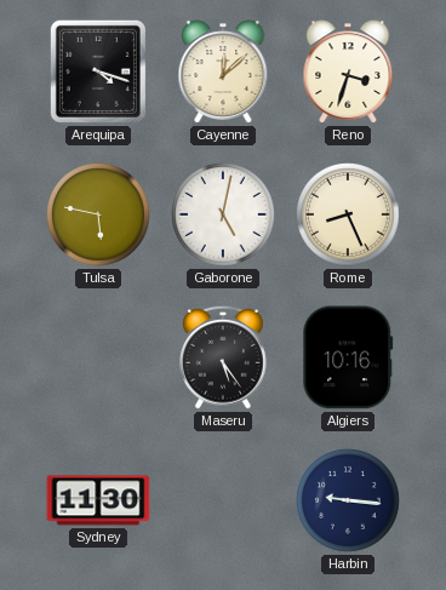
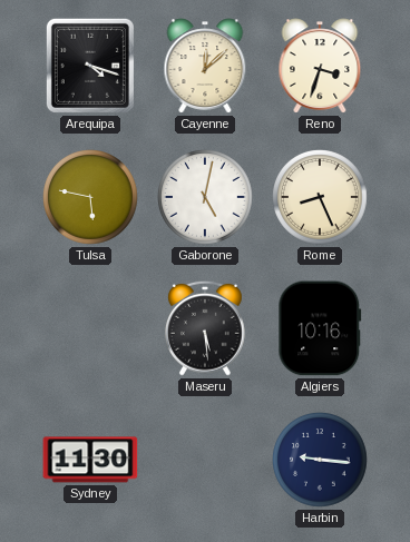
Maseru: 5:24 -> 5:29 (206, 328)
